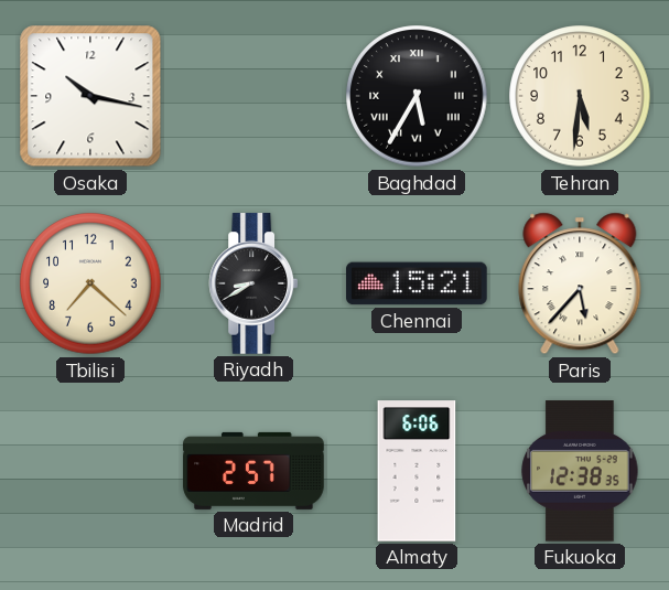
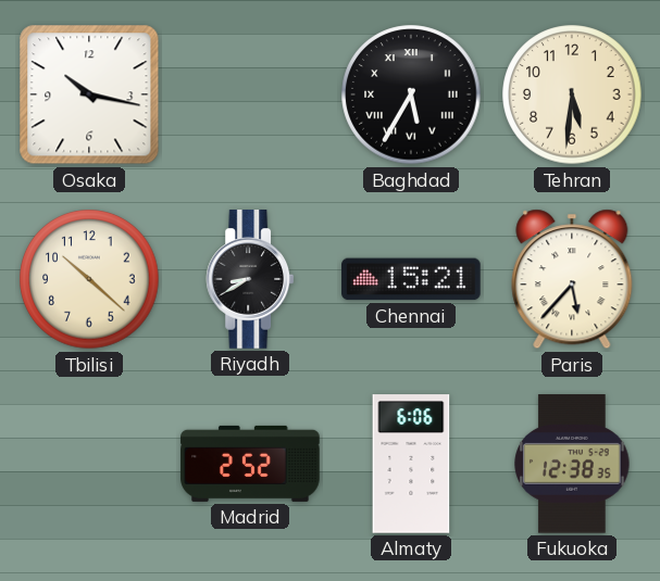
Tbilisi: 7:22 -> 10:22 (89, 279)
Madrid: 2:57 -> 2:52 (250, 464)
